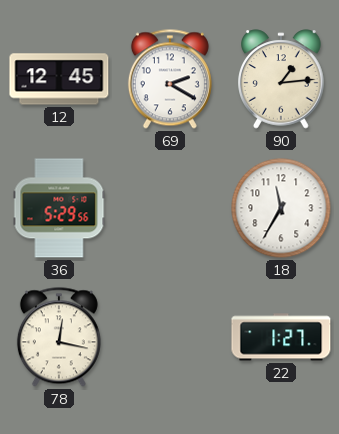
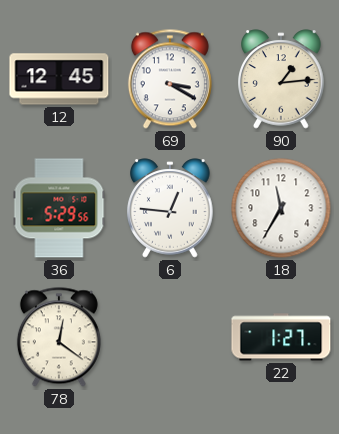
69: 2:20 -> 3:20 (170, 79)
6: none -> 12:46 (170, 208)
78: 12:17 -> 12:21 (59, 337)
